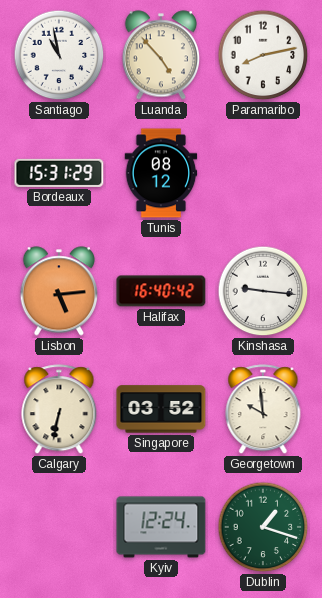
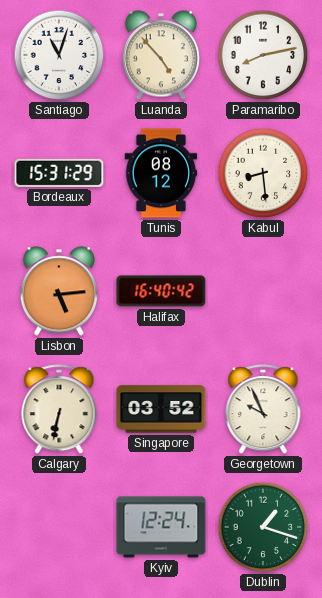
Santiago: 10:58 -> 11:03 (59, 55)
Kabul: none -> 8:29 (263, 173)
Kinshasa: 9:16 -> none (263, 291)
Georgetown: 9:59 -> 9:56 (263, 410)
